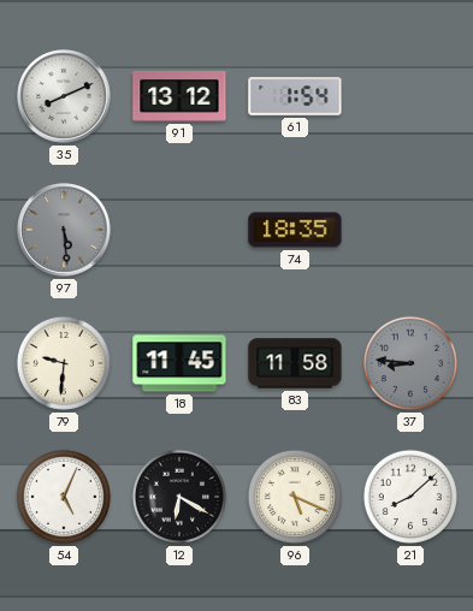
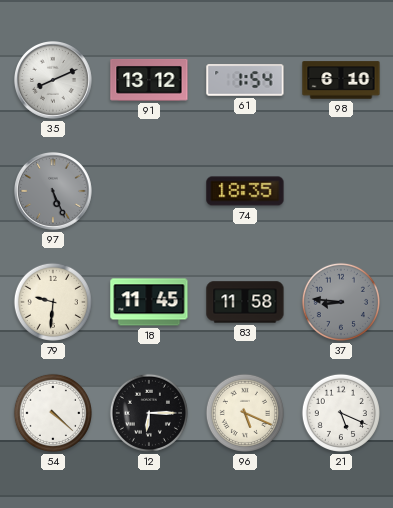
98: none -> 6:10 (341, 80)
97: 5:29 -> 5:26 (54, 192)
54: 5:04 -> 4:22 (53, 413)
12: 6:20 -> 6:15 (149, 413)
21: 8:08 -> 5:19 (341, 413)
